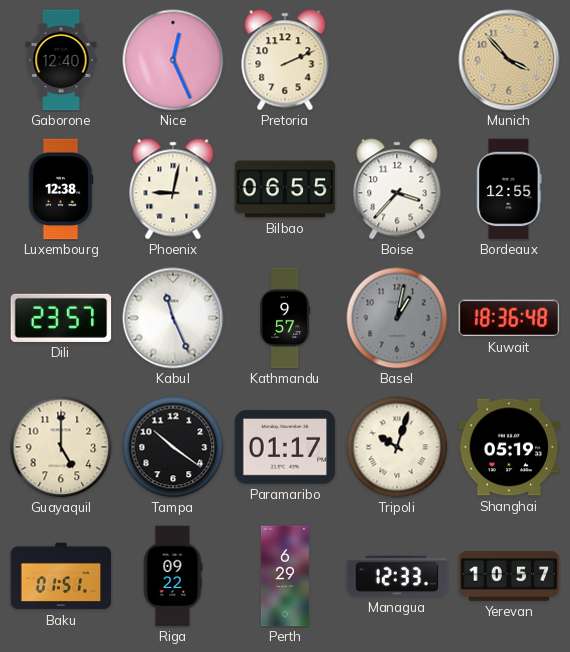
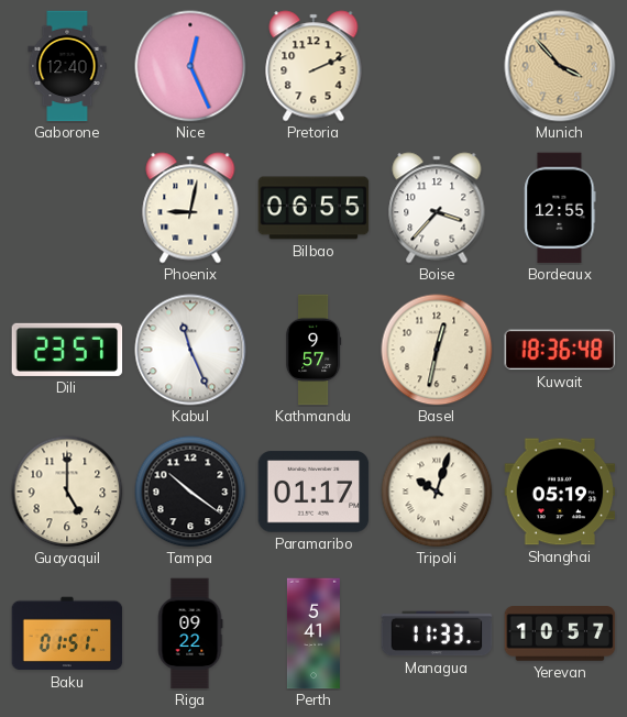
Luxembourg: 12:38 -> none (61, 189)
Basel: 1:02 -> 12:32 (437, 350)
Basel dial: grey -> cream (437, 350)
Perth: 6:29 -> 5:41 (313, 633)
Managua: 12:33 -> 11:33 (437, 633)
